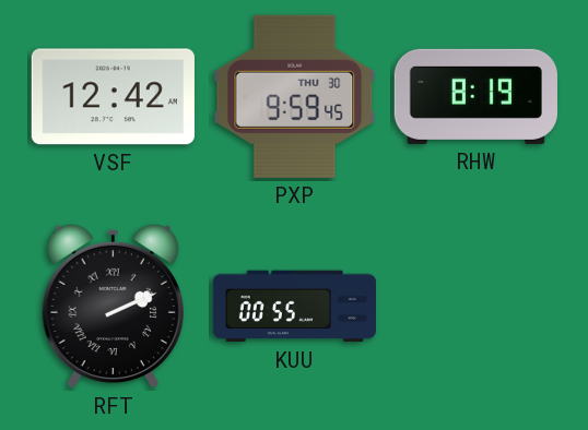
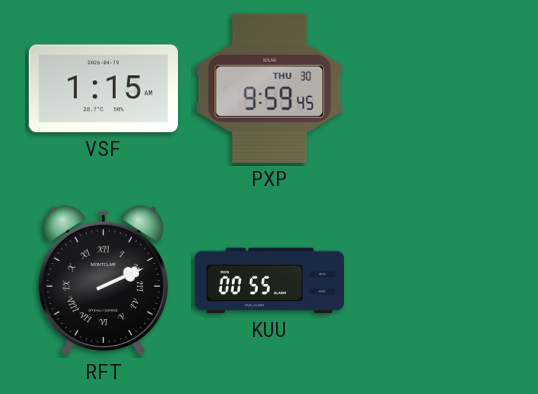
VSF: 12:42 -> 1:15 (103, 89)
RHW: 8:19 -> none (475, 96)
